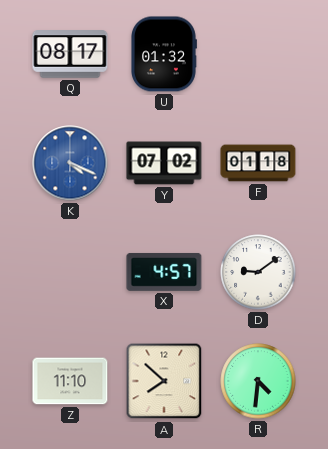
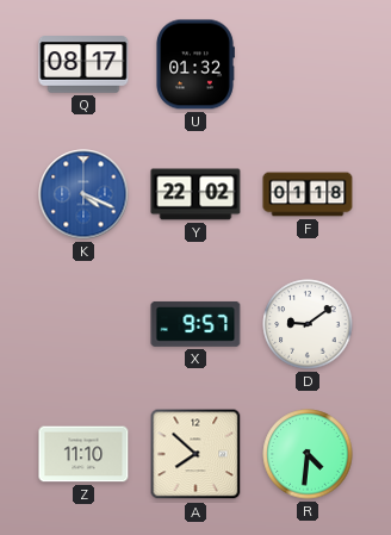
Y: 07:02 -> 22:02 (195, 194)
X: 4:57 -> 9:57 (195, 324)
